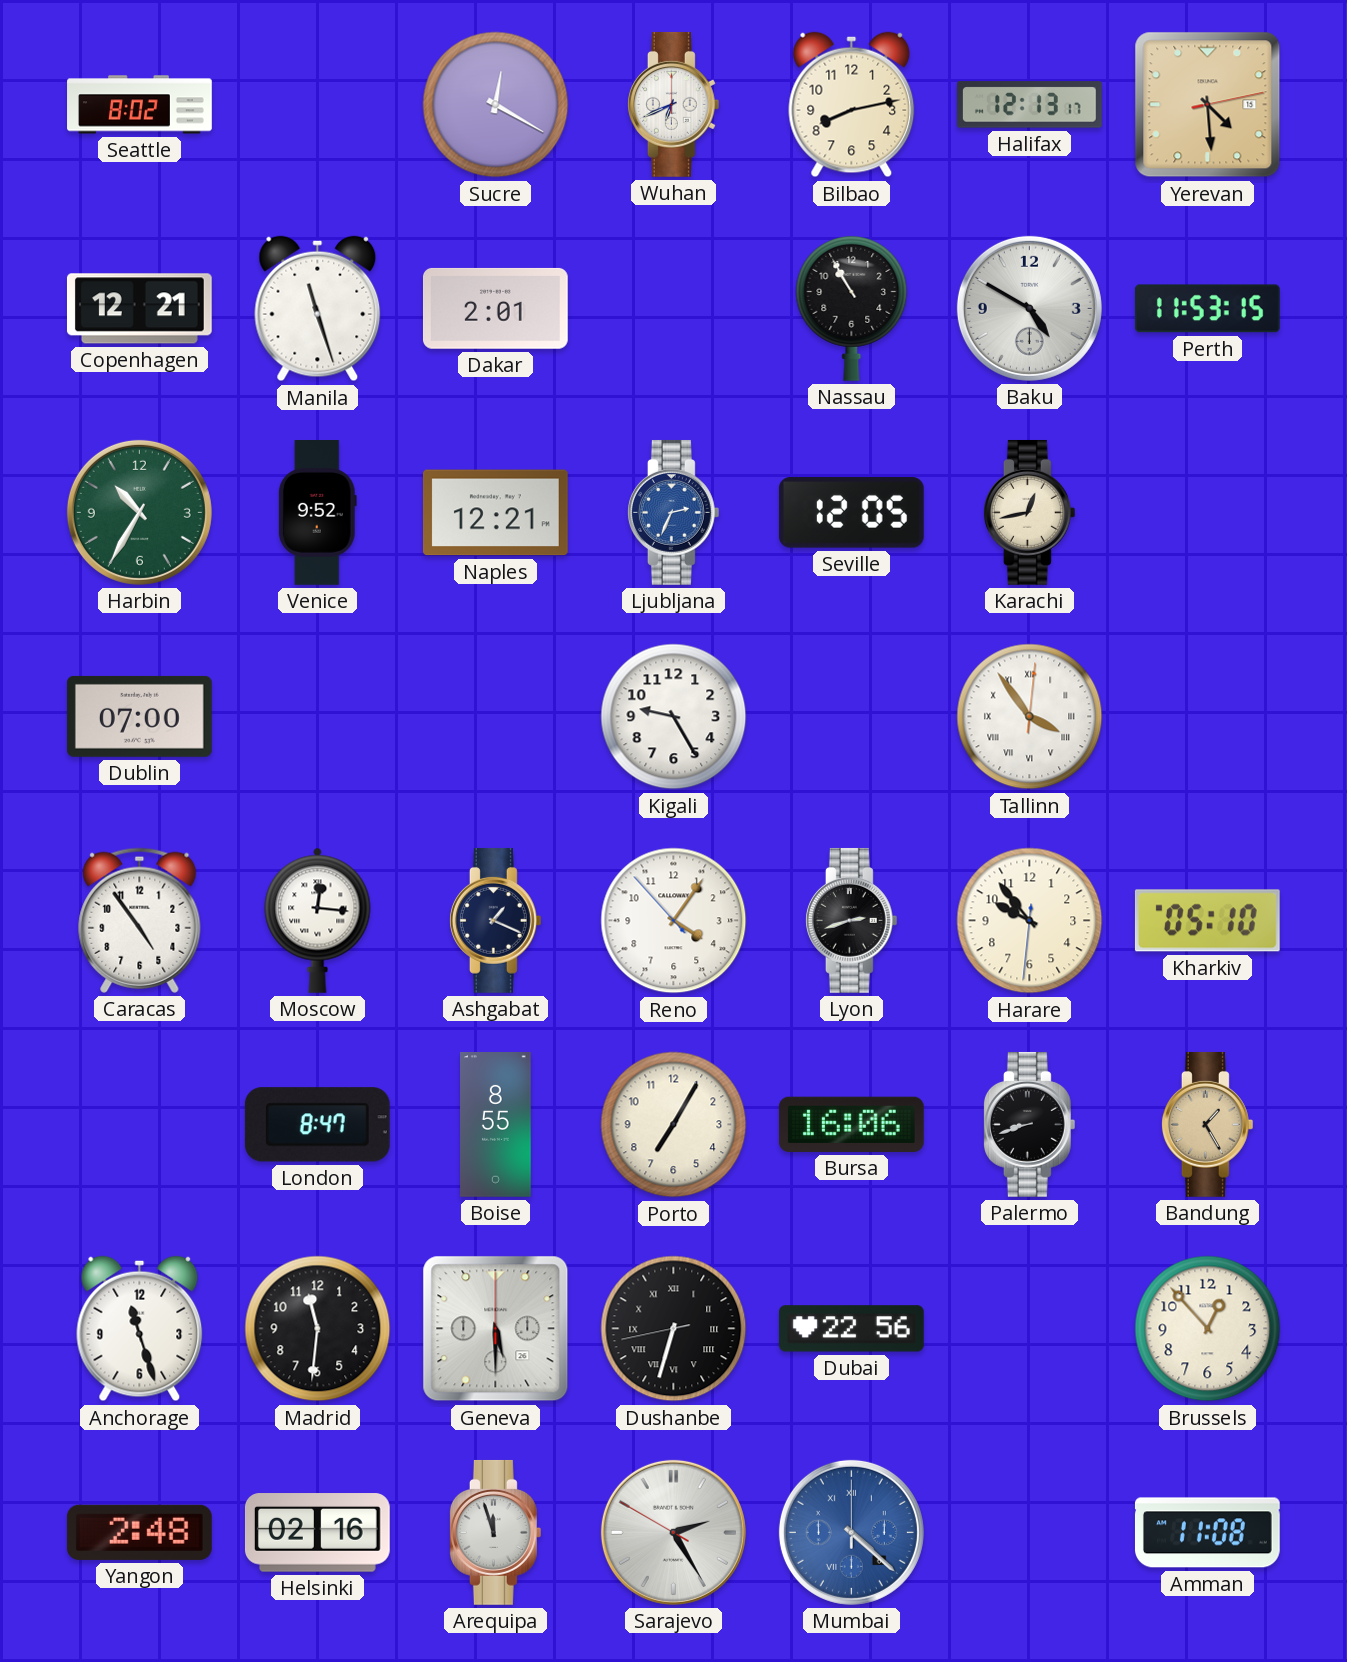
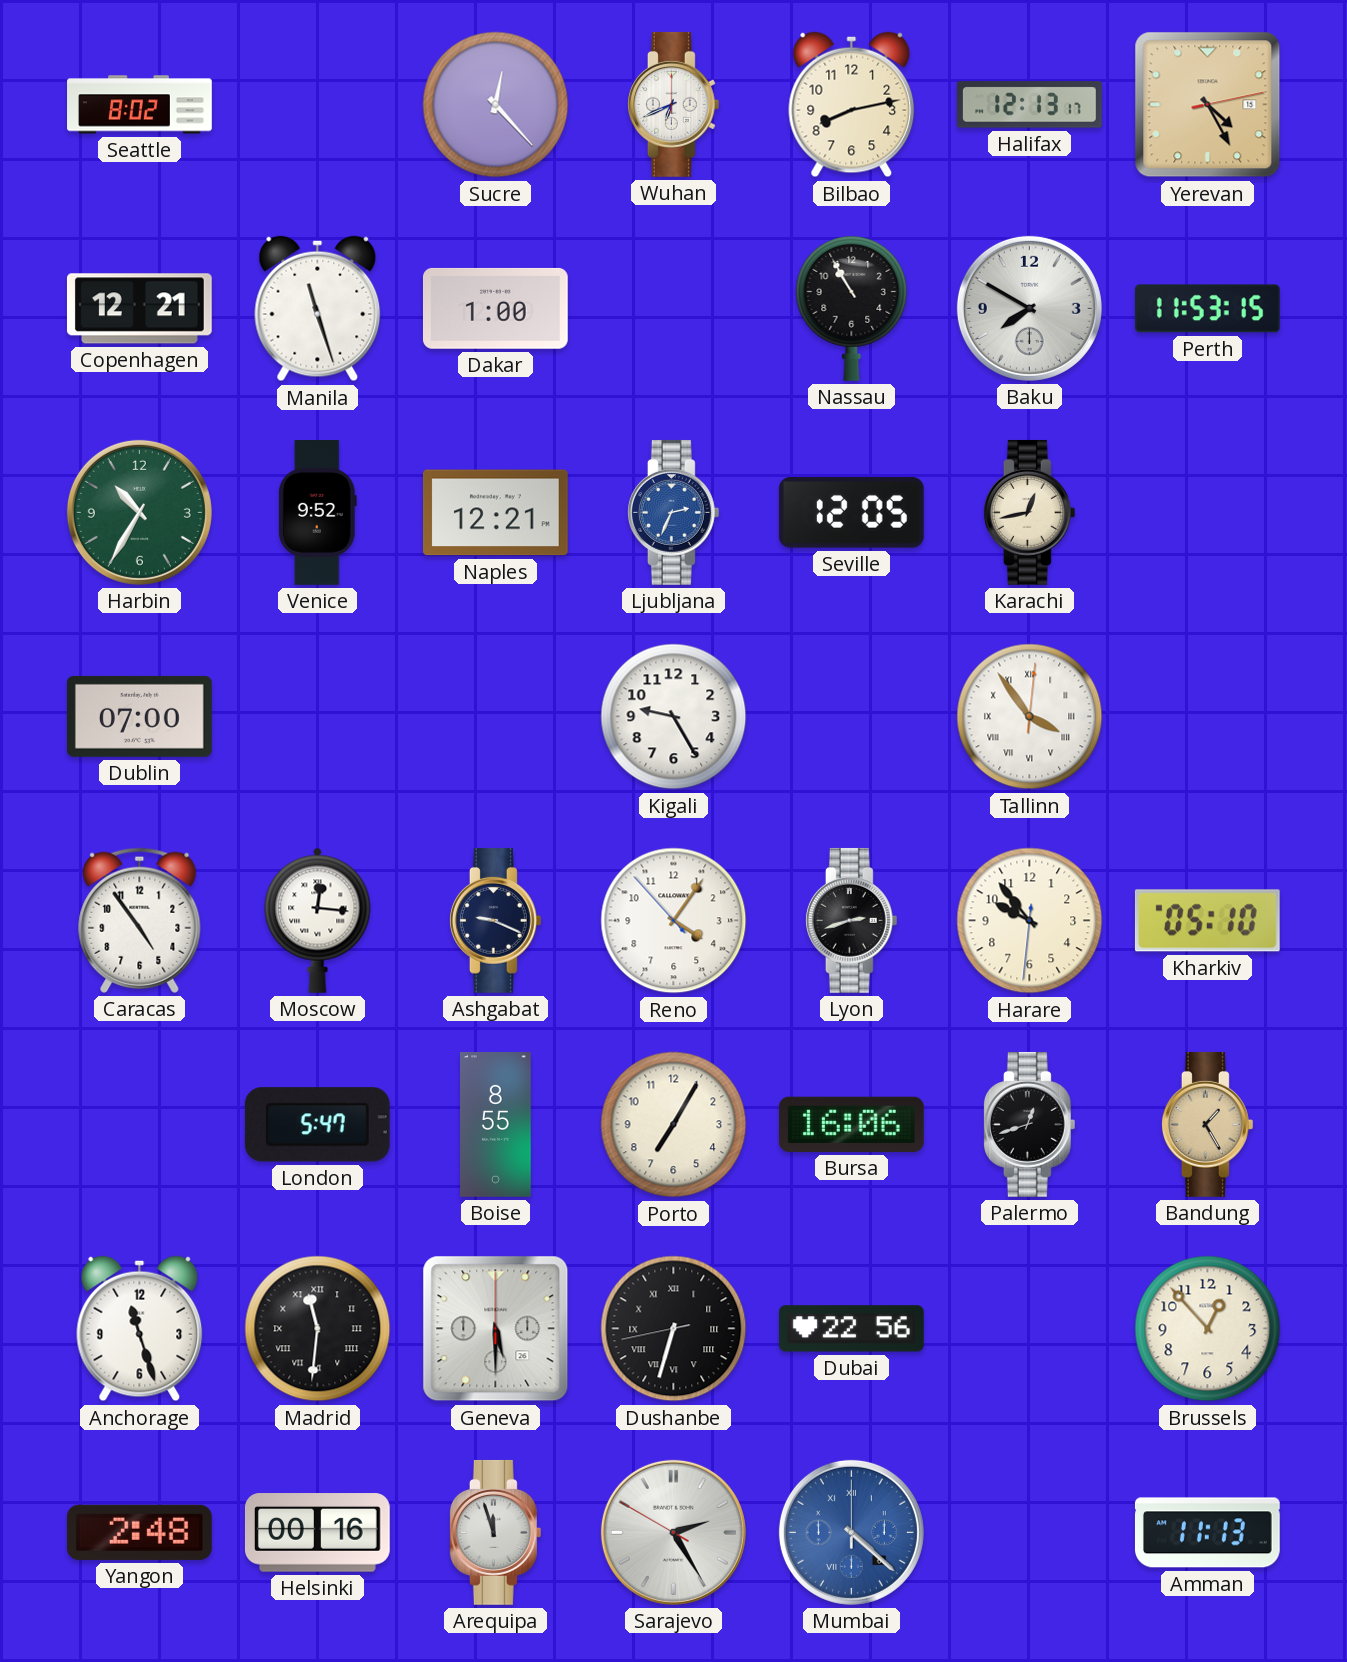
Sucre: 12:20 -> 12:23 (496, 105)
Yerevan: 4:29 -> 4:25 (1208, 105)
Dakar: 2:01 -> 1:00 (495, 308)
Baku: 4:50 -> 7:50 (1029, 308)
Ashgabat: 1:19 -> 9:19 (495, 920)
London: 8:47 -> 5:47 (317, 1125)
Palermo: 8:42 -> 12:42 (1029, 1124)
Madrid numerals: Arabic -> Roman (318, 1329)
Helsinki: 02:16 -> 00:16 (317, 1533)
Amman: 11:08 -> 11:13 (1207, 1533)
